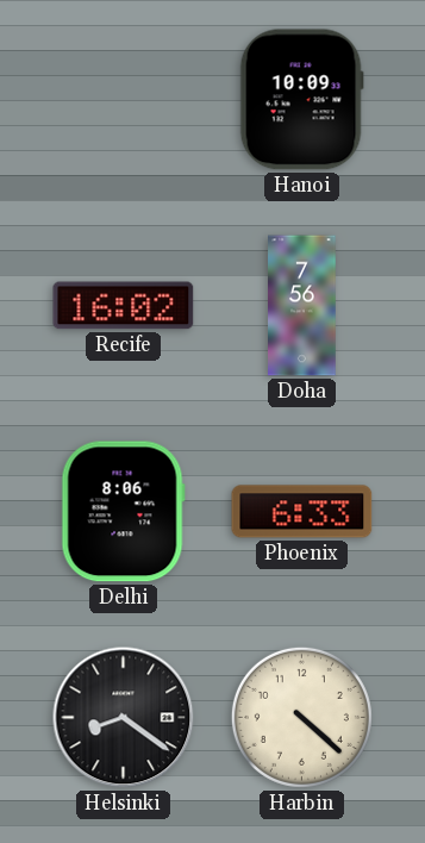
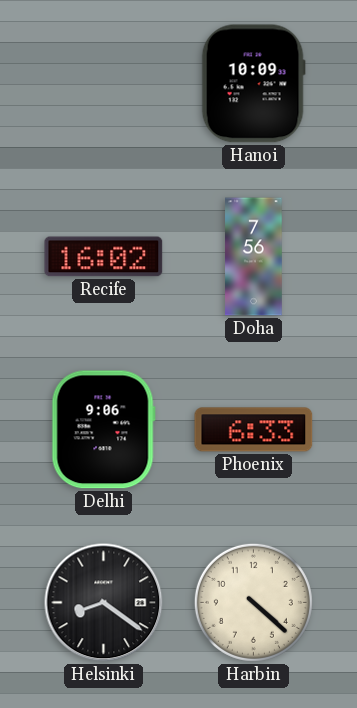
Delhi: 8:06 -> 9:06 (103, 430)
